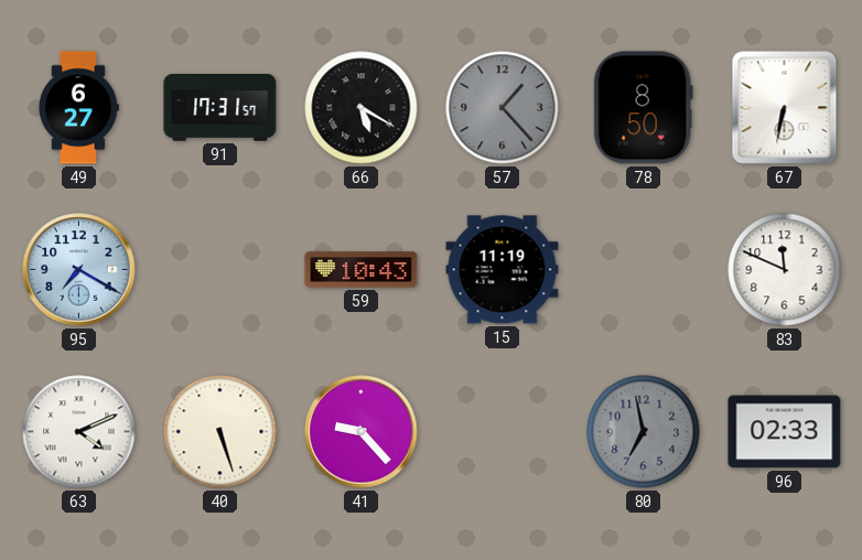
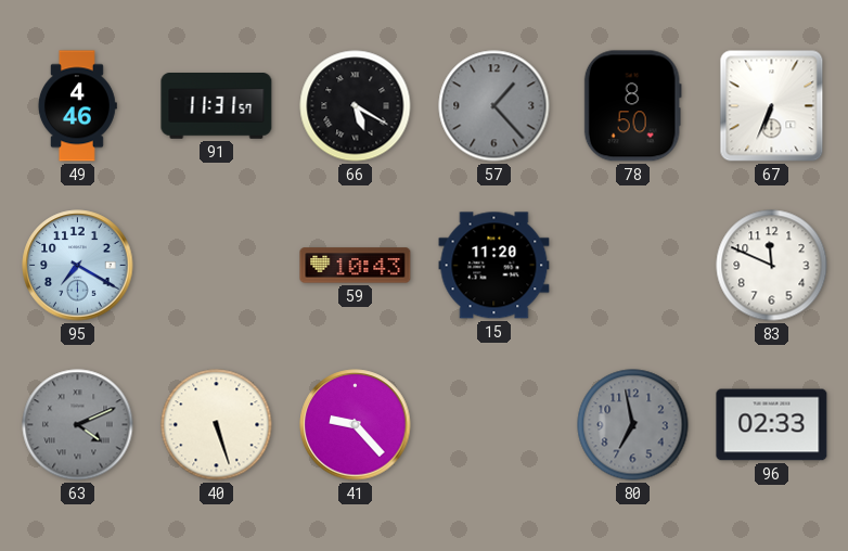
49: 6:27 -> 4:46 (77, 106)
91: 17:31 -> 11:31 (217, 106)
67: 6:32 -> 6:34 (772, 106)
15: 11:19 -> 11:20 (494, 266)
63 dial: white -> grey (78, 425)
